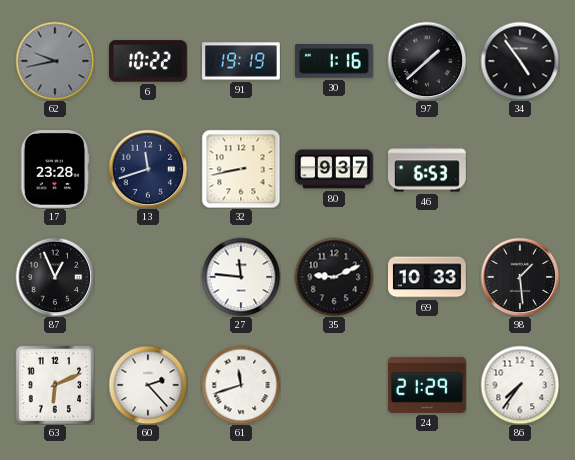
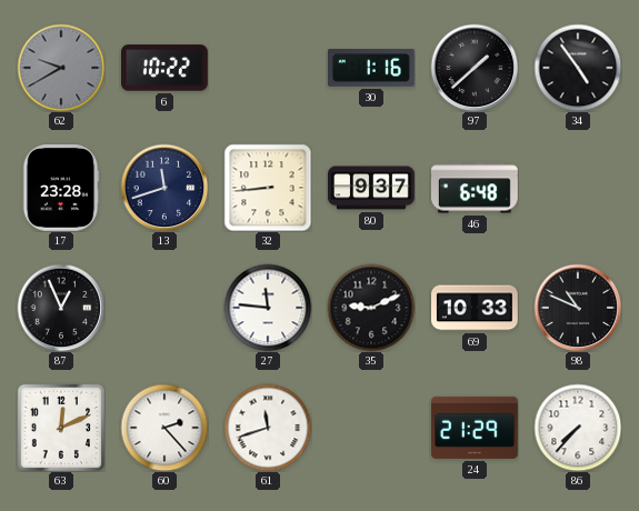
62: 9:43 -> 9:40 (61, 68)
91: 19:19 -> none (242, 61)
32: 8:43 -> 8:44 (268, 188)
46: 6:53 -> 6:48 (475, 188)
98: 1:29 -> 10:49 (578, 308)
63: 6:11 -> 12:11 (61, 428)
86: 7:36 -> 7:37 (578, 428)
